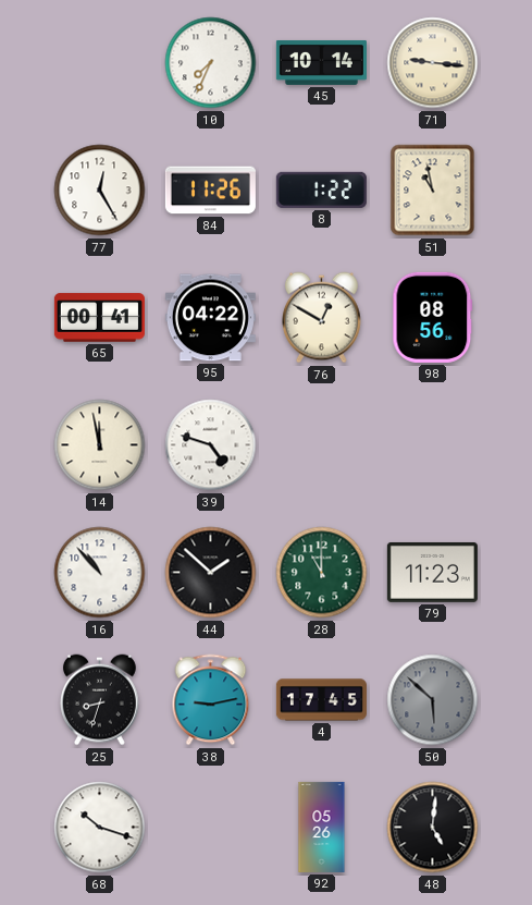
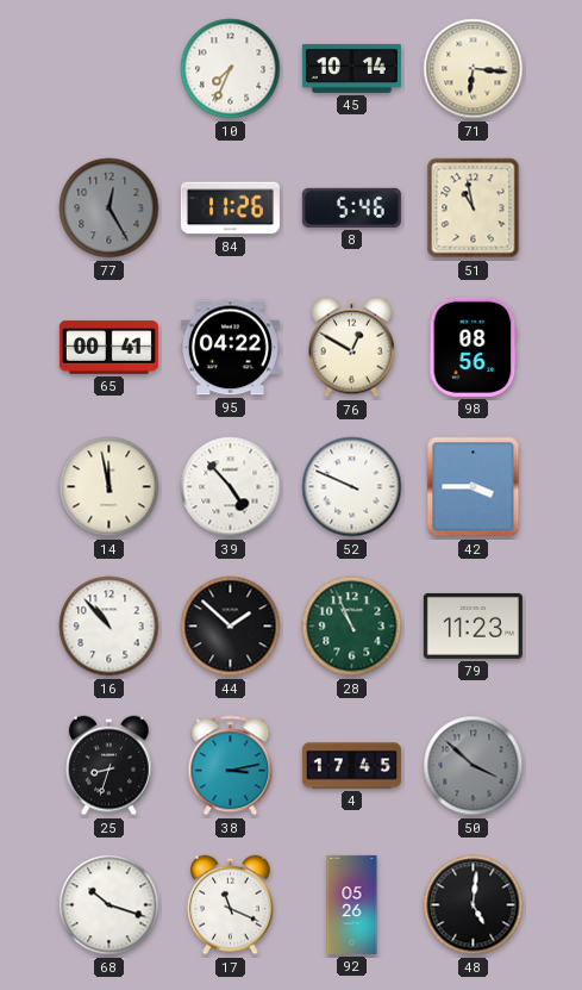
71: 9:16 -> 6:16 (474, 69)
77 dial: white -> grey (109, 208)
8: 1:22 -> 5:46 (351, 207)
39: 4:48 -> 4:53 (231, 487)
52: none -> 9:49 (352, 487)
42: none -> 3:45 (474, 487)
28: 11:00 -> 10:56 (352, 627)
38: 9:13 -> 3:13 (231, 766)
50: 5:52 -> 3:52 (474, 766)
17: none -> 11:19 (231, 905)
